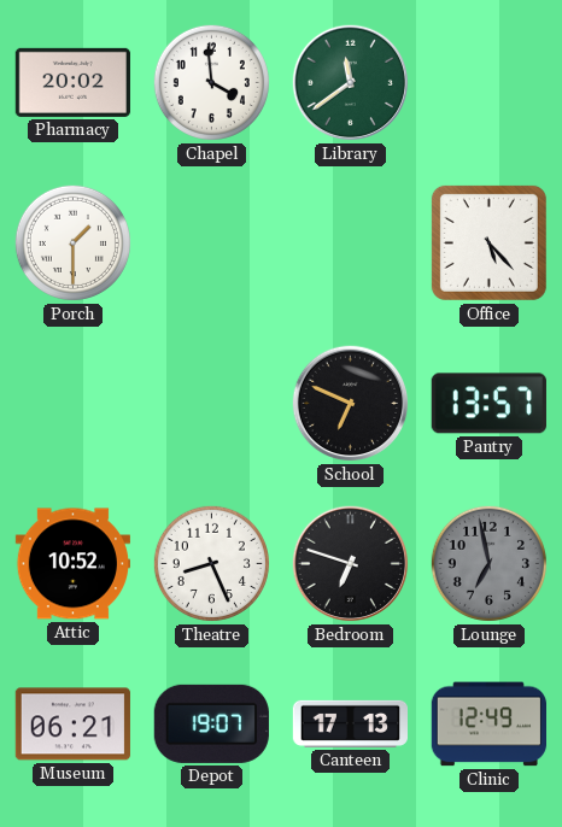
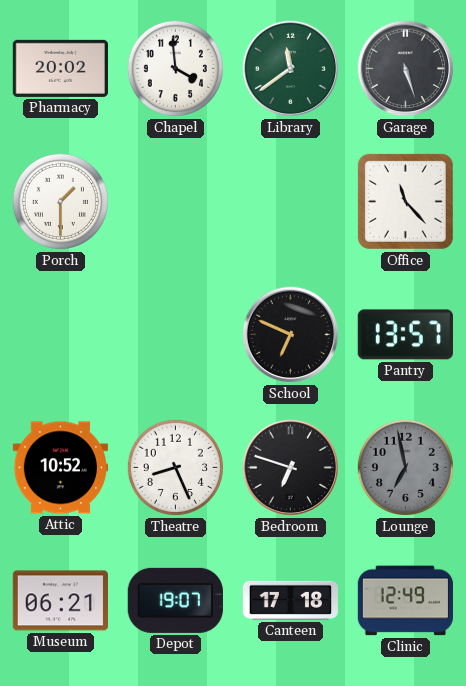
Garage: none -> 5:27 (406, 69)
Office: 5:23 -> 11:23 (405, 201)
Canteen: 17:13 -> 17:18 (290, 600)
